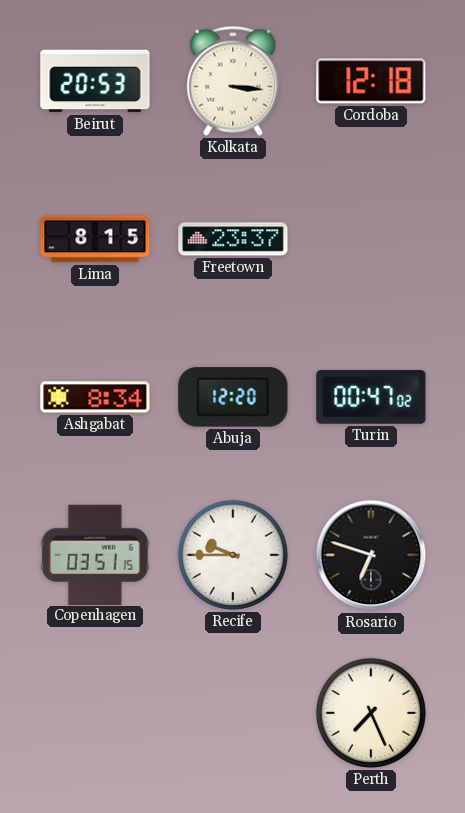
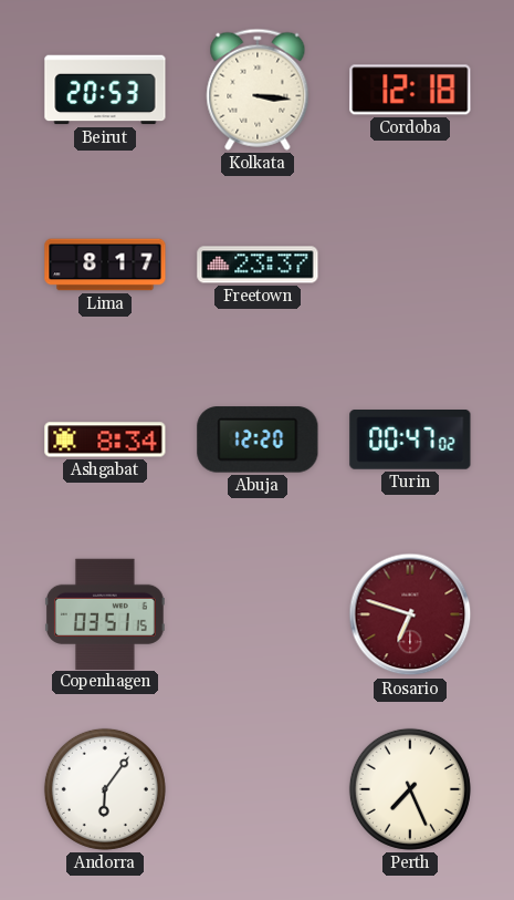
Lima: 8:15 -> 8:17 (105, 265)
Recife: 9:45 -> none (233, 555)
Rosario dial: black -> burgundy (410, 614)
Andorra: none -> 6:06 (105, 789)
